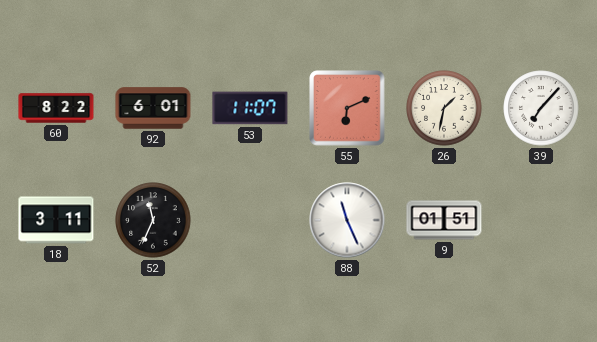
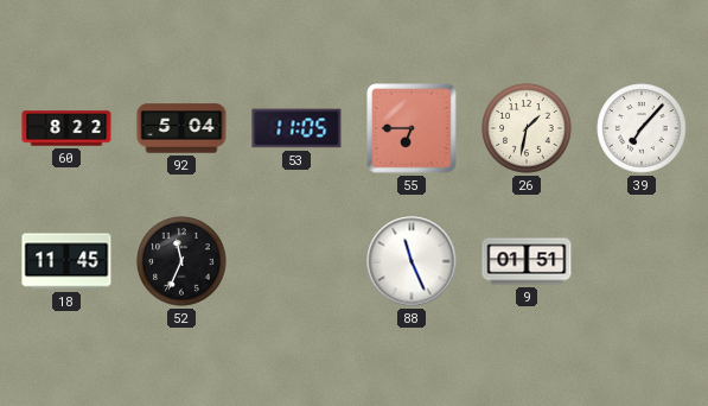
92: 6:01 -> 5:04 (181, 128)
53: 11:07 -> 11:05 (296, 128)
55: 6:11 -> 6:45 (412, 128)
18: 3:11 -> 11:45 (66, 261)
